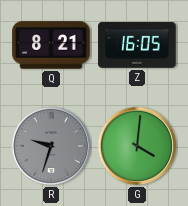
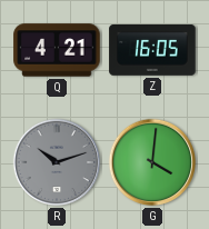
Q: 8:21 -> 4:21 (57, 50)
R: 9:33 -> 10:12 (57, 162)
